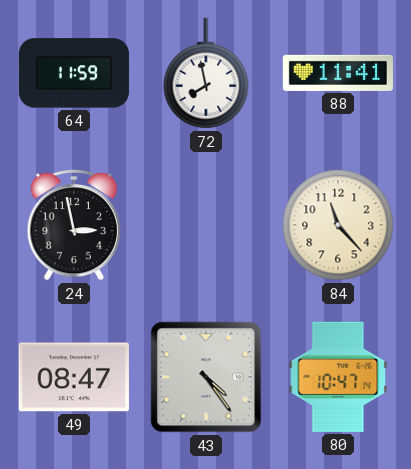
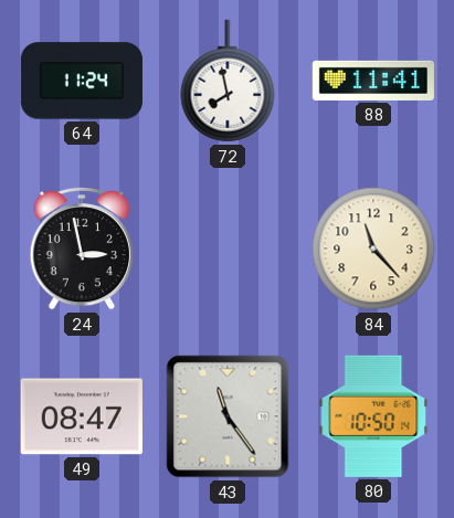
64: 11:59 -> 11:24 (82, 81)
43: 4:24 -> 11:24 (228, 416)
80: 10:47 -> 10:50 (373, 416)
